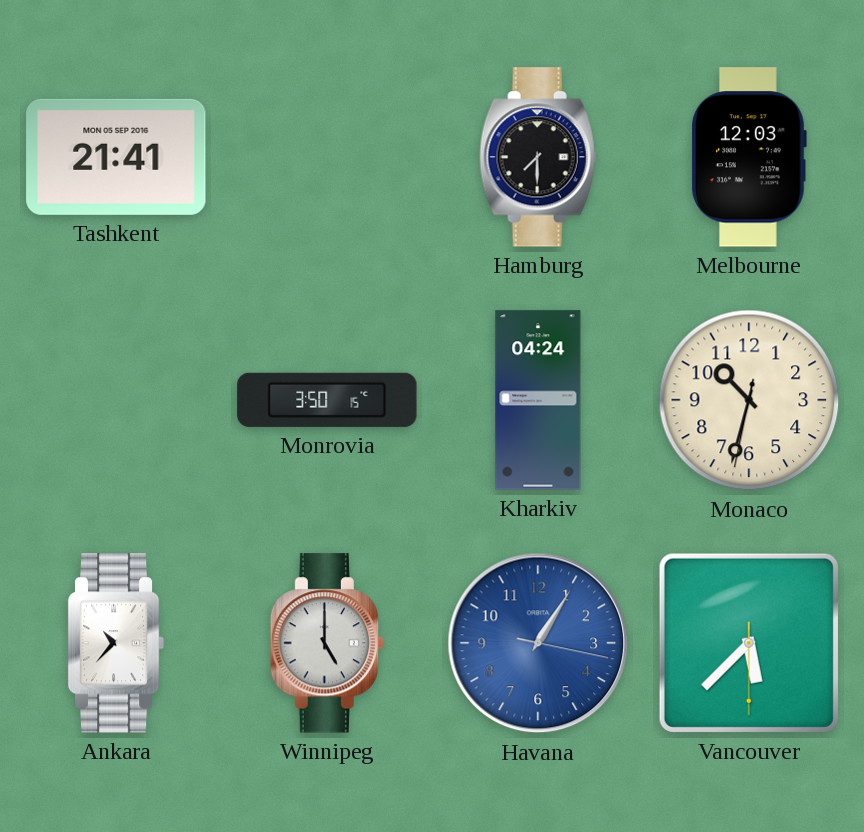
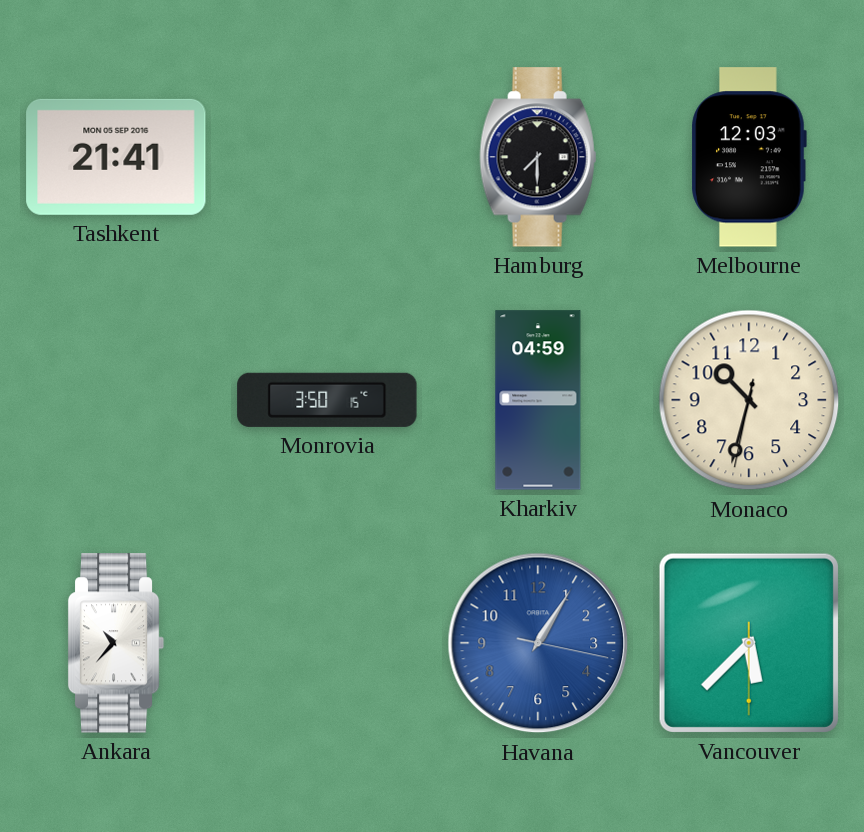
Kharkiv: 04:24 -> 04:59 (538, 400)
Winnipeg: 5:00 -> none (326, 643)
